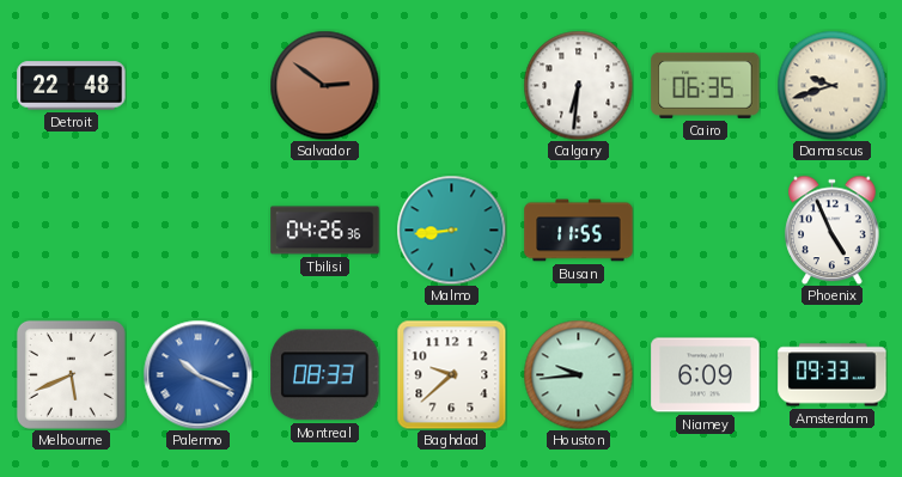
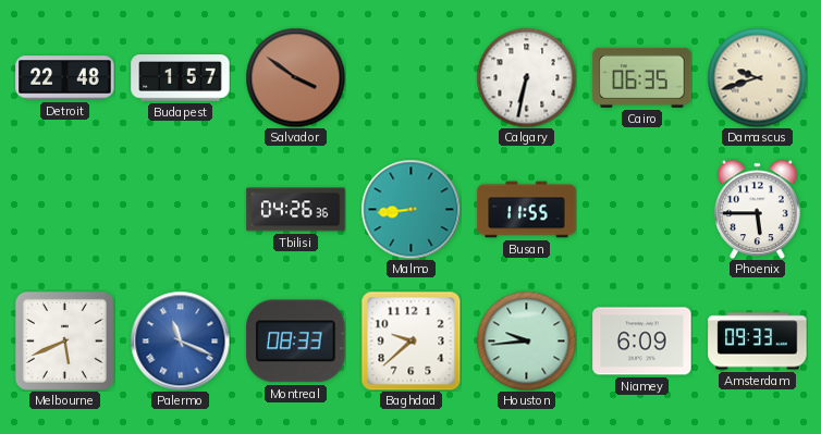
Budapest: none -> 1:57 (181, 78)
Salvador: 2:51 -> 3:51 (295, 77)
Calgary: 6:31 -> 6:32 (526, 77)
Phoenix: 4:56 -> 5:45 (758, 209)
Palermo: 10:19 -> 11:19 (180, 340)
